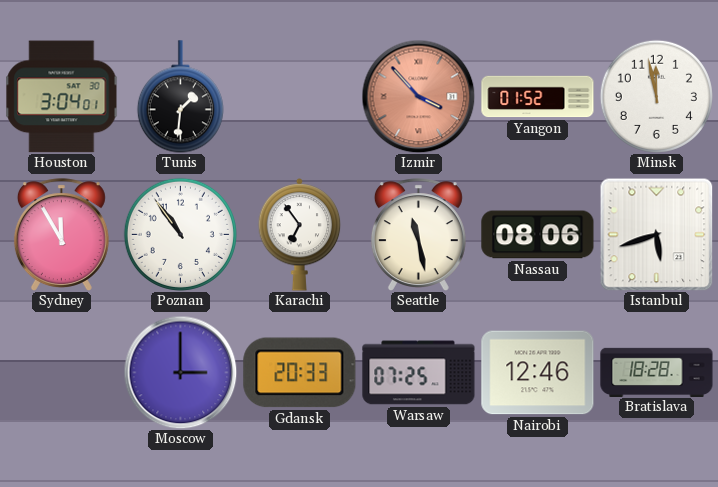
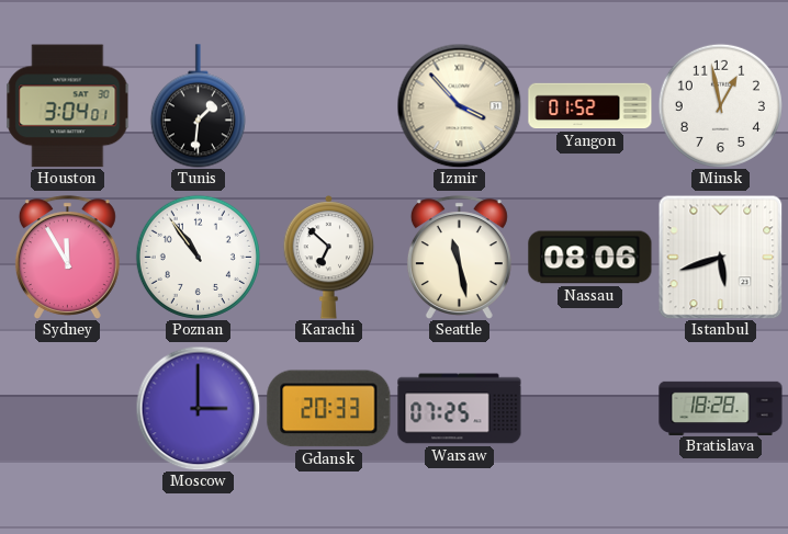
Izmir dial: salmon -> cream (459, 105)
Minsk: 11:58 -> 12:58 (720, 105)
Karachi: 6:54 -> 6:52 (329, 257)
Nairobi: 12:46 -> none (538, 373)
